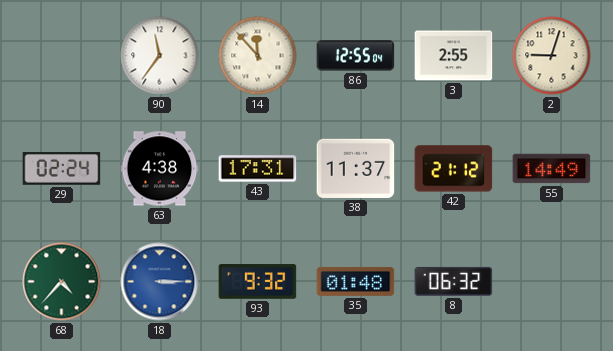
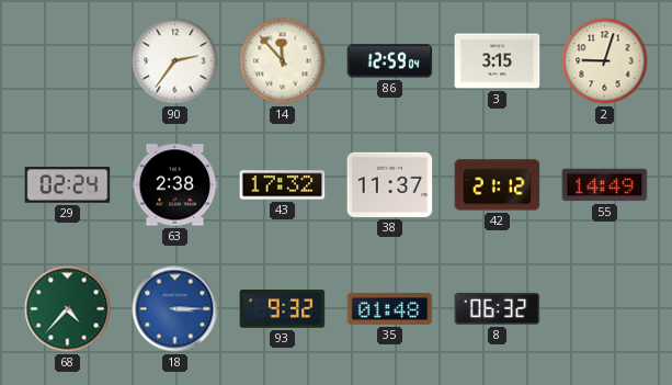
90: 11:36 -> 2:36 (175, 61)
86: 12:55 -> 12:59 (390, 61)
3: 2:55 -> 3:15 (498, 61)
63: 4:38 -> 2:38 (175, 185)
43: 17:31 -> 17:32 (283, 185)
